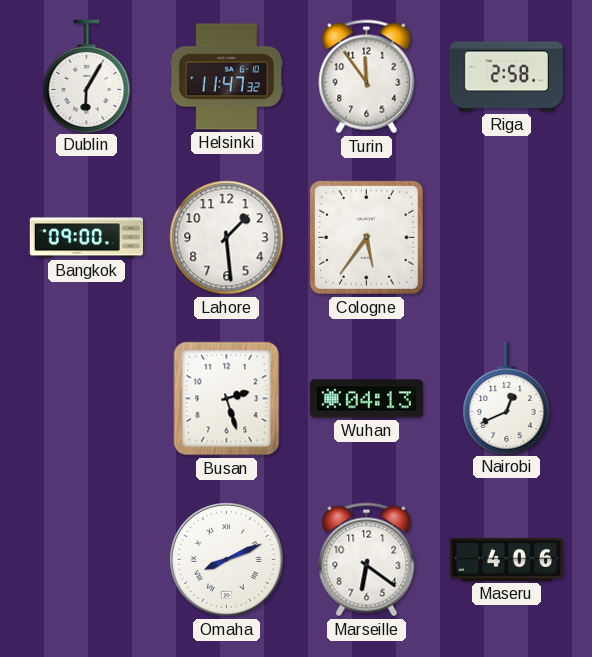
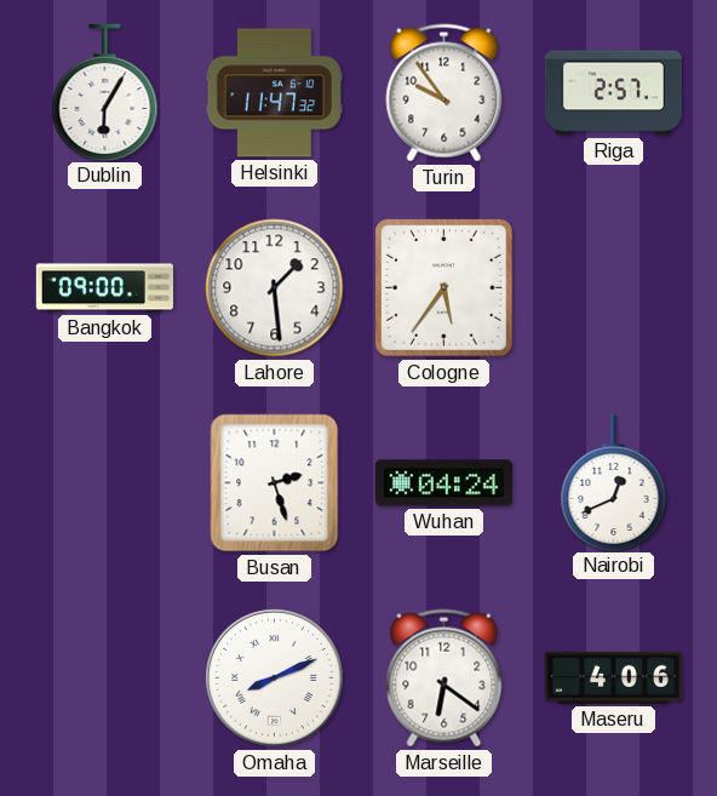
Turin: 11:54 -> 9:54 (444, 93)
Riga: 2:58 -> 2:57 (613, 93)
Wuhan: 04:13 -> 04:24 (443, 483)
